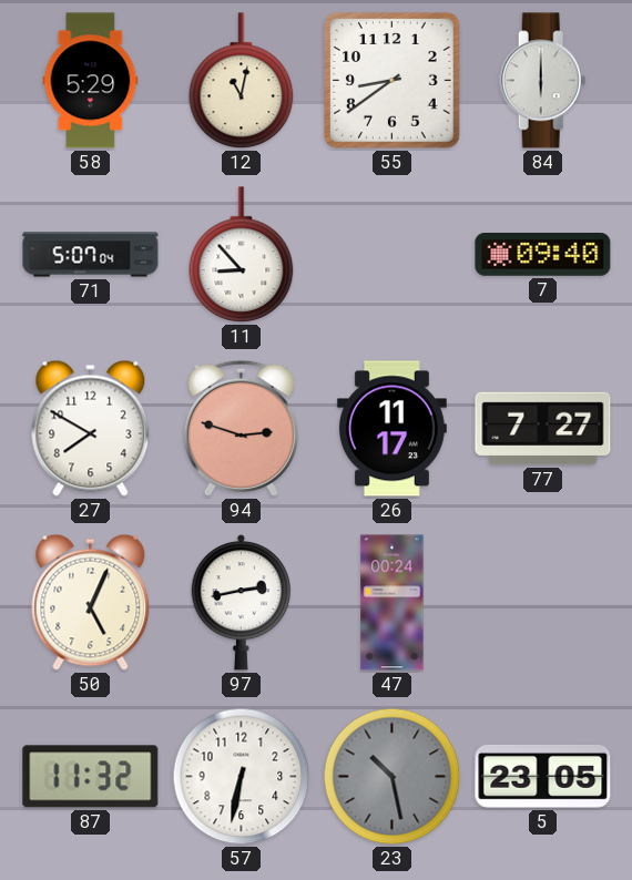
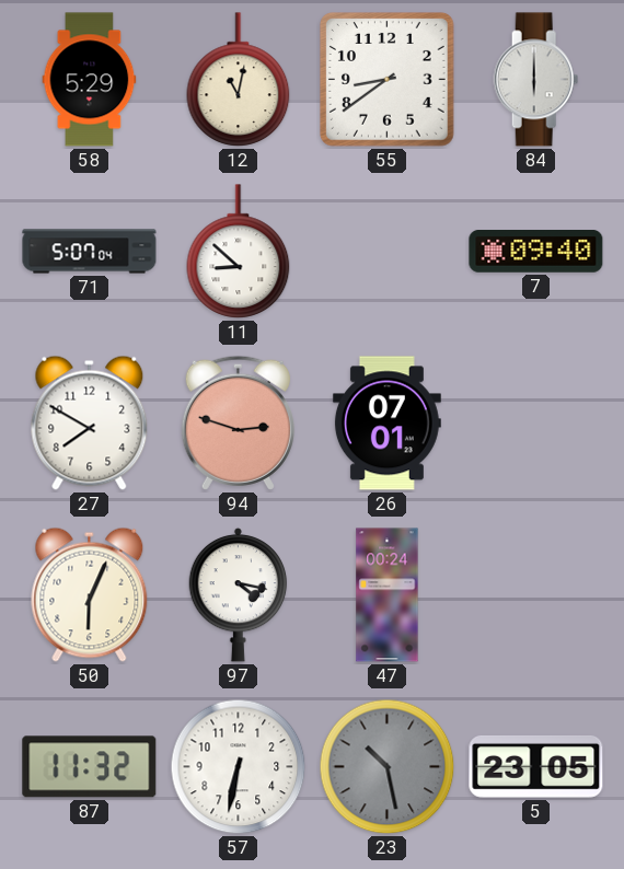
11: 8:53 -> 8:52 (239, 252)
26: 11:17 -> 07:01 (386, 424)
77: 7:27 -> none (543, 429)
50: 5:04 -> 6:04 (90, 594)
97: 2:43 -> 4:17 (239, 594)
